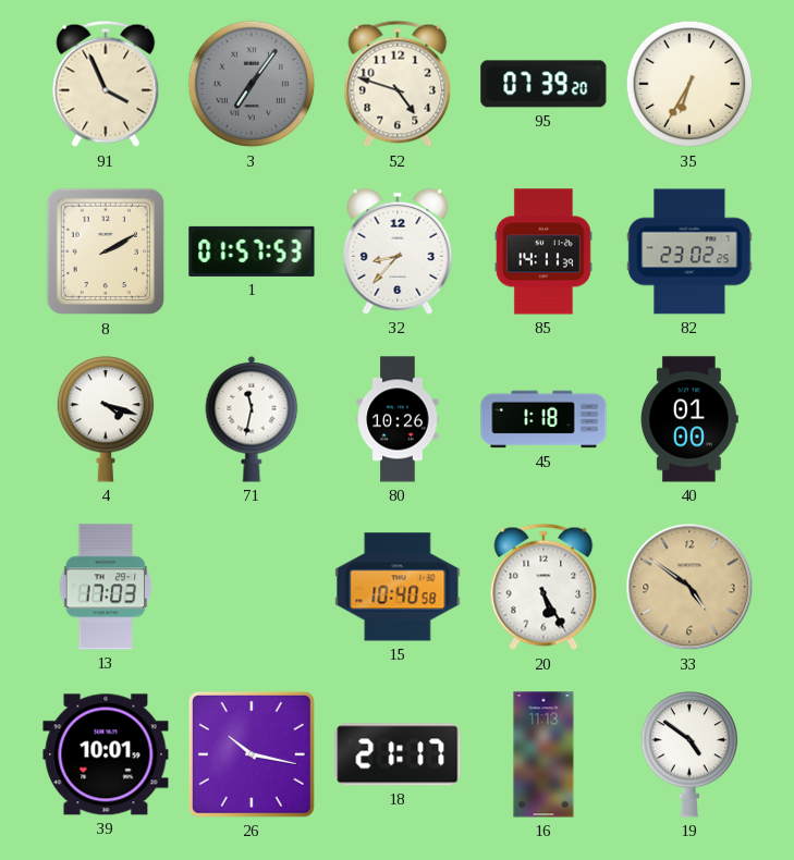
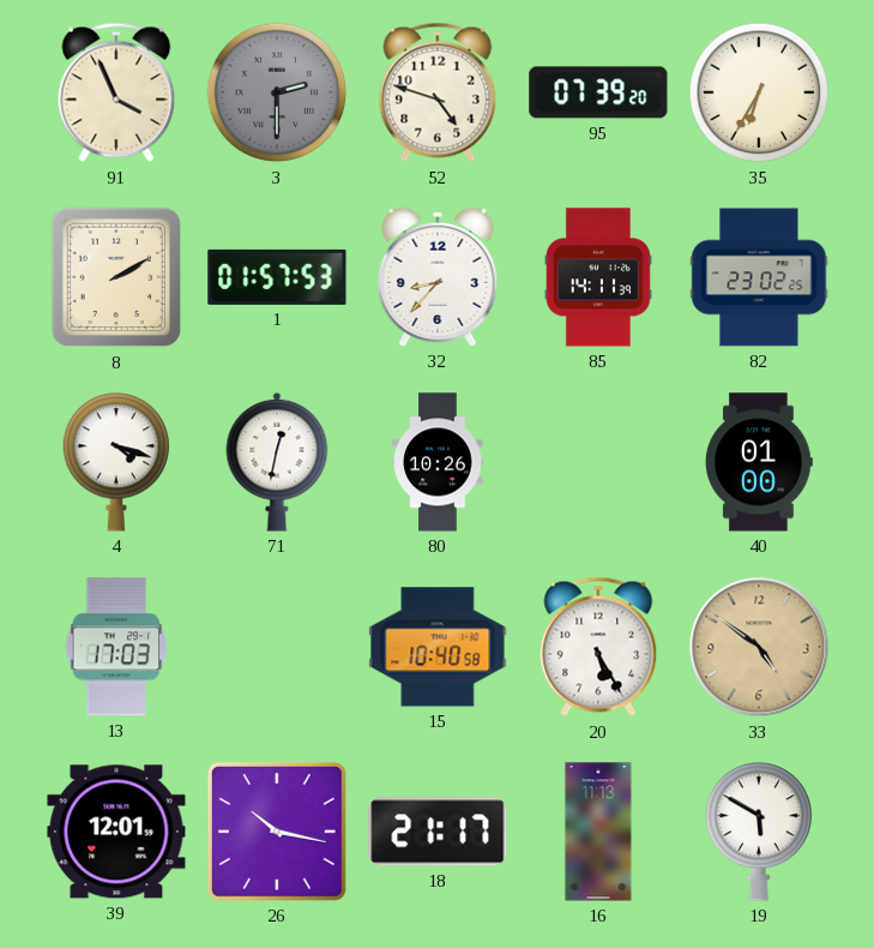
3: 7:06 -> 2:30 (277, 92)
71: 11:32 -> 12:32 (277, 462)
45: 1:18 -> none (543, 419)
39: 10:01 -> 12:01 (116, 832)
19: 4:51 -> 5:50 (759, 832)
